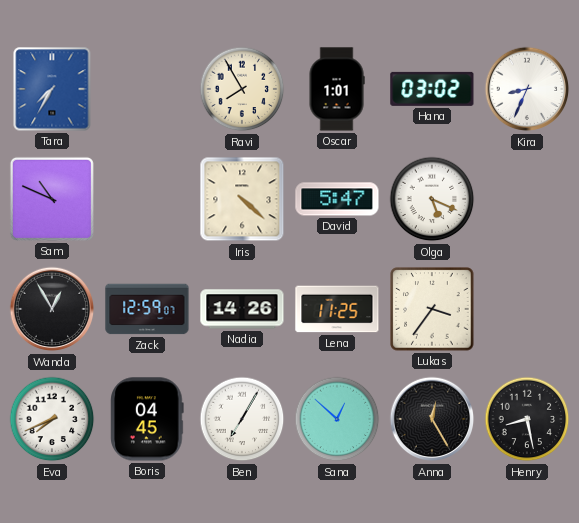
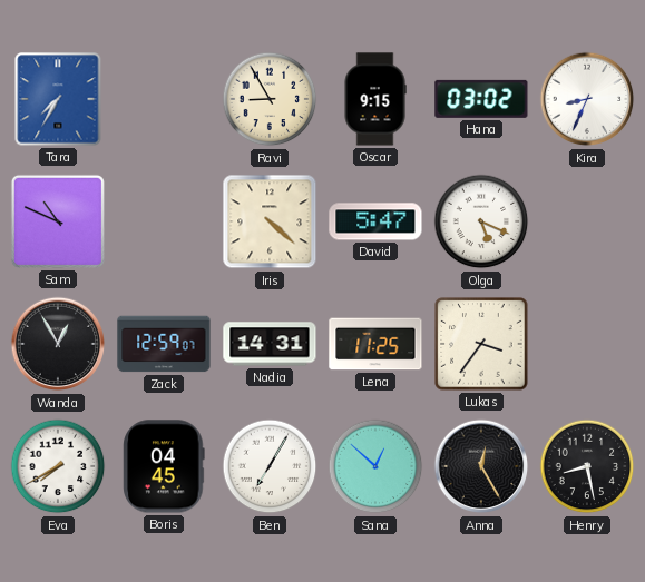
Ravi: 7:55 -> 8:55 (270, 99)
Oscar: 1:01 -> 9:15 (375, 99)
Nadia: 14:26 -> 14:31 (270, 344)
Eva: 7:41 -> 7:40 (58, 466)
